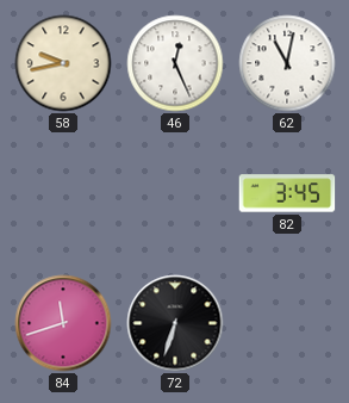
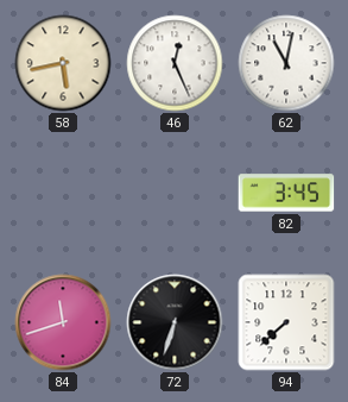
58: 9:43 -> 5:43 (63, 63)
94: none -> 7:38 (286, 322)
